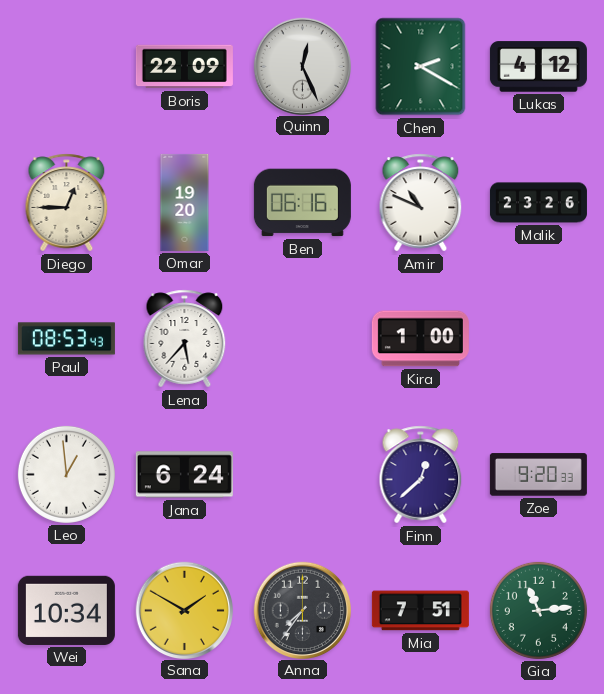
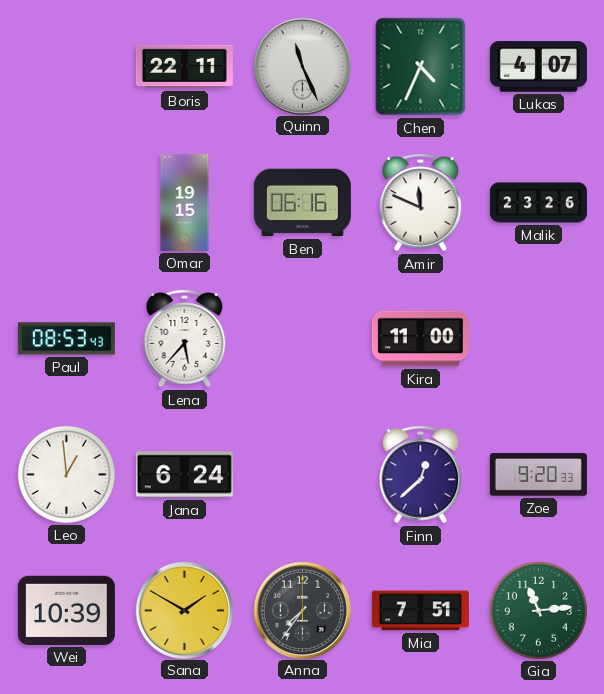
Boris: 22:09 -> 22:11 (184, 67)
Quinn: 12:26 -> 11:26 (302, 66)
Chen: 2:20 -> 4:34 (421, 67)
Lukas: 4:12 -> 4:07 (538, 67)
Diego: 12:45 -> none (67, 203)
Omar: 19:20 -> 19:15 (185, 202)
Amir: 10:49 -> 11:49 (421, 203)
Kira: 1:00 -> 11:00 (420, 339)
Wei: 10:34 -> 10:39 (66, 610)
